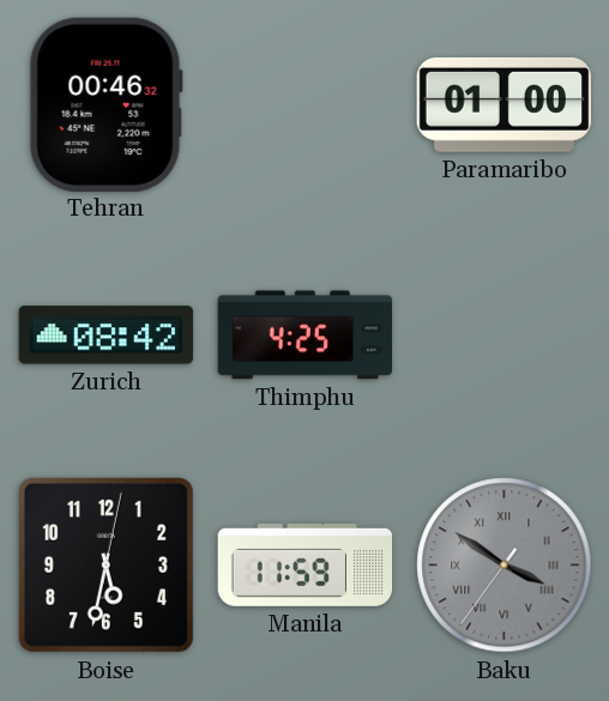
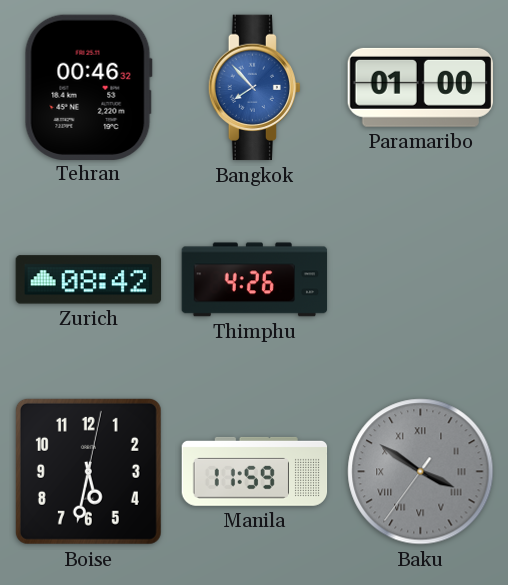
Bangkok: none -> 7:53 (254, 88)
Thimphu: 4:25 -> 4:26 (255, 280)
